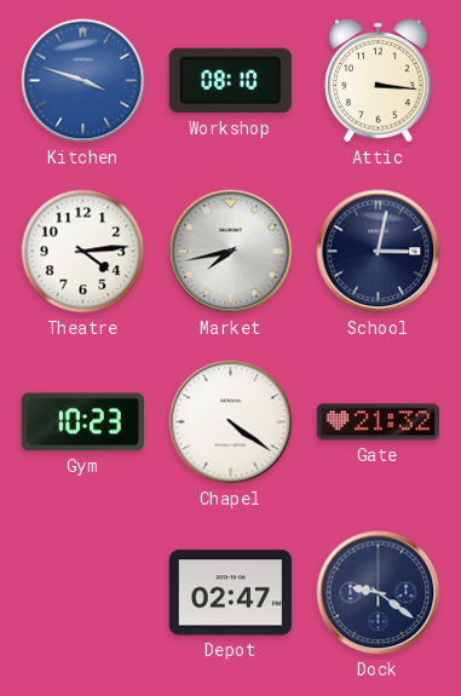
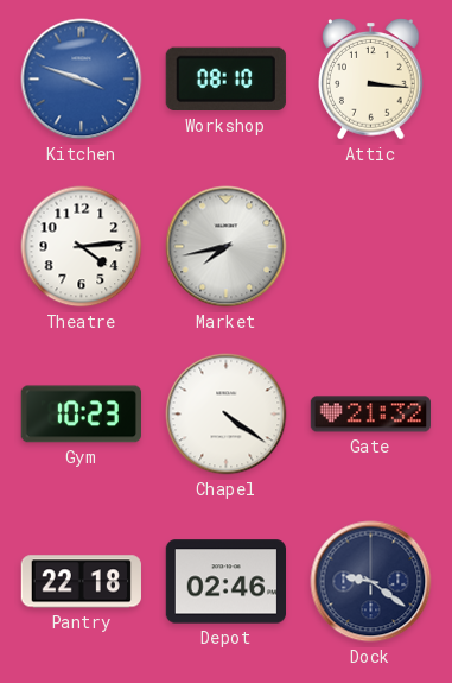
School: 3:02 -> none (379, 252)
Pantry: none -> 22:18 (81, 582)
Depot: 02:47 -> 02:46 (225, 582)
